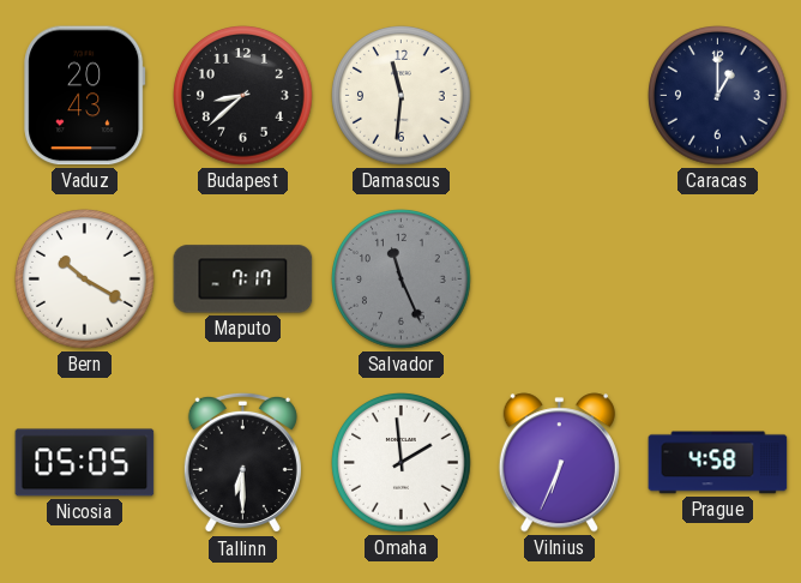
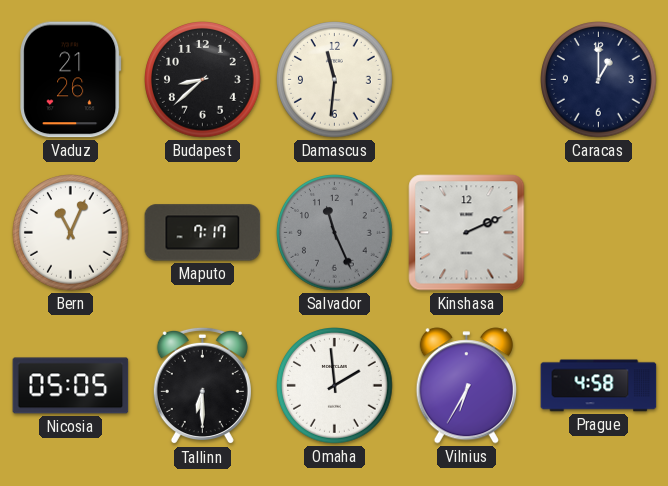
Vaduz: 20:43 -> 21:26 (71, 80)
Bern: 10:20 -> 11:04 (71, 233)
Kinshasa: none -> 2:11 (467, 233)
Vilnius: 6:34 -> 6:35 (466, 386)
